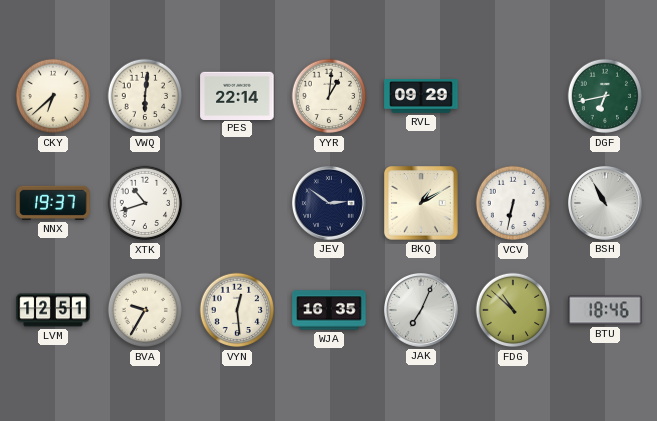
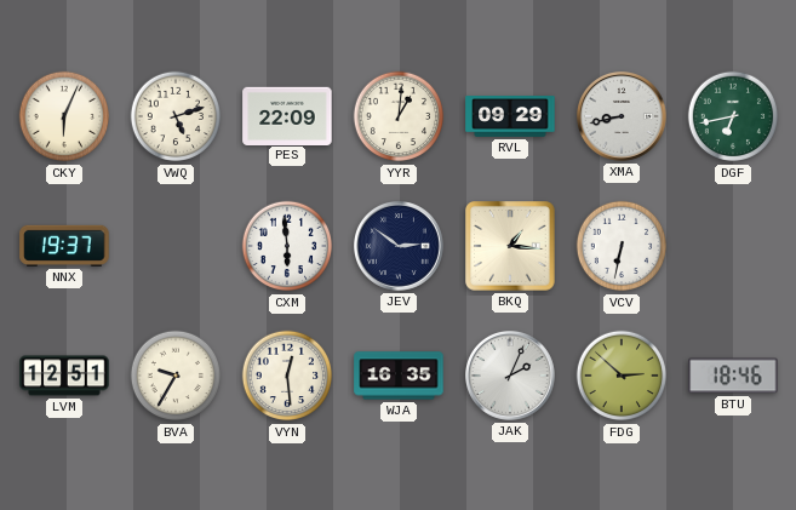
CKY: 6:38 -> 6:04 (64, 116)
VWQ: 6:01 -> 5:12 (176, 116)
PES: 22:14 -> 22:09 (287, 115)
XMA: none -> 8:43 (623, 118)
XTK: 10:42 -> none (145, 203)
CXM: none -> 5:59 (287, 246)
BKQ: 1:10 -> 1:16 (511, 247)
BSH: 10:55 -> none (606, 204)
JAK: 7:04 -> 2:04 (511, 377)
FDG: 10:52 -> 2:52 (622, 376)
